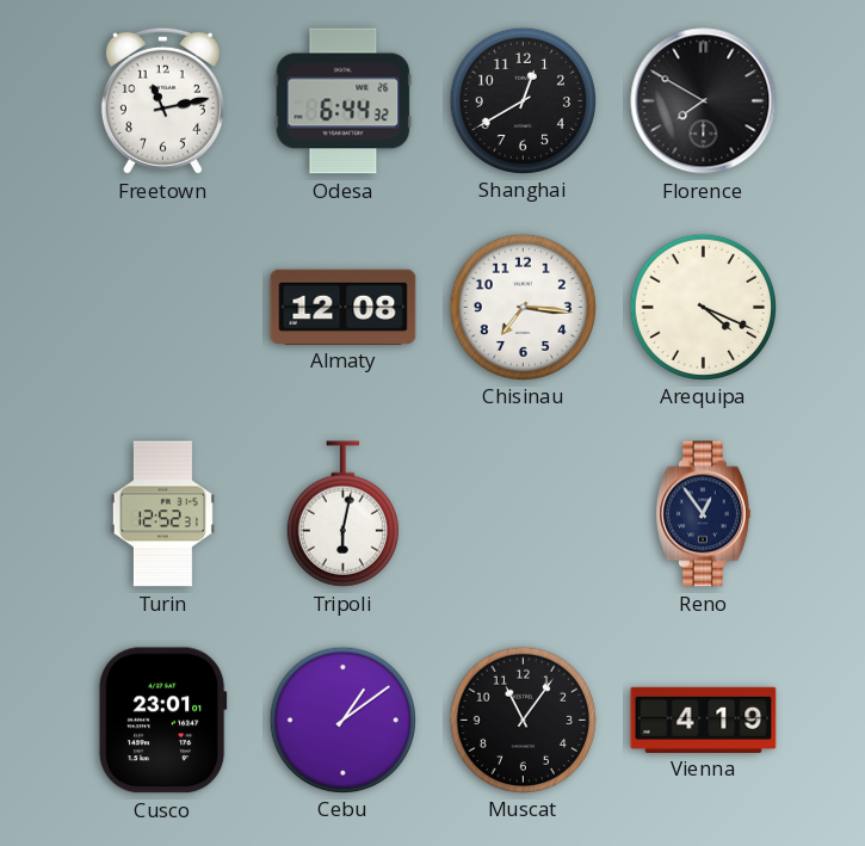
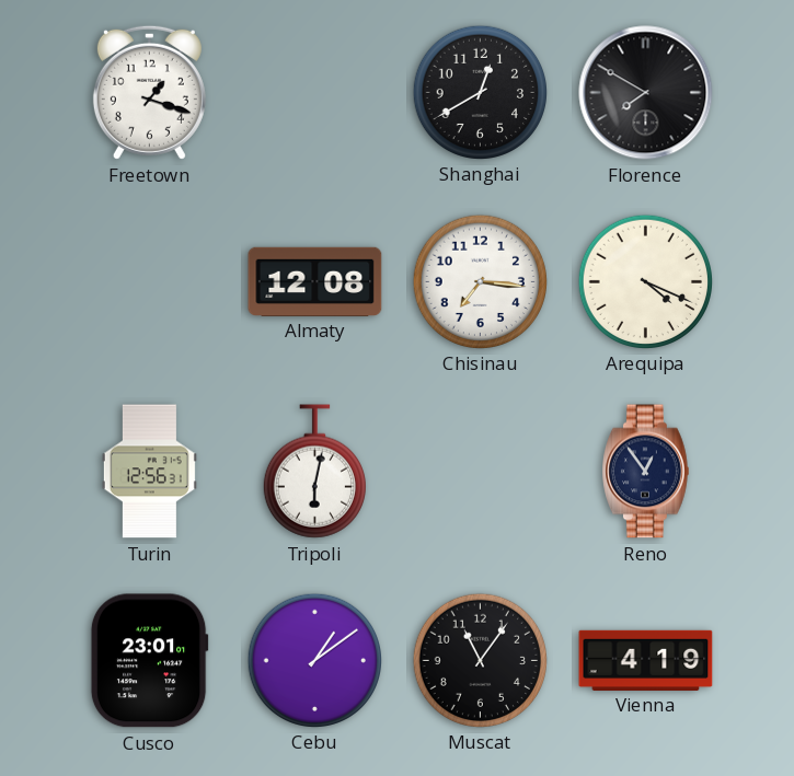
Freetown: 11:13 -> 1:18 (149, 92)
Odesa: 6:44 -> none (344, 101)
Turin: 12:52 -> 12:56 (149, 472)
